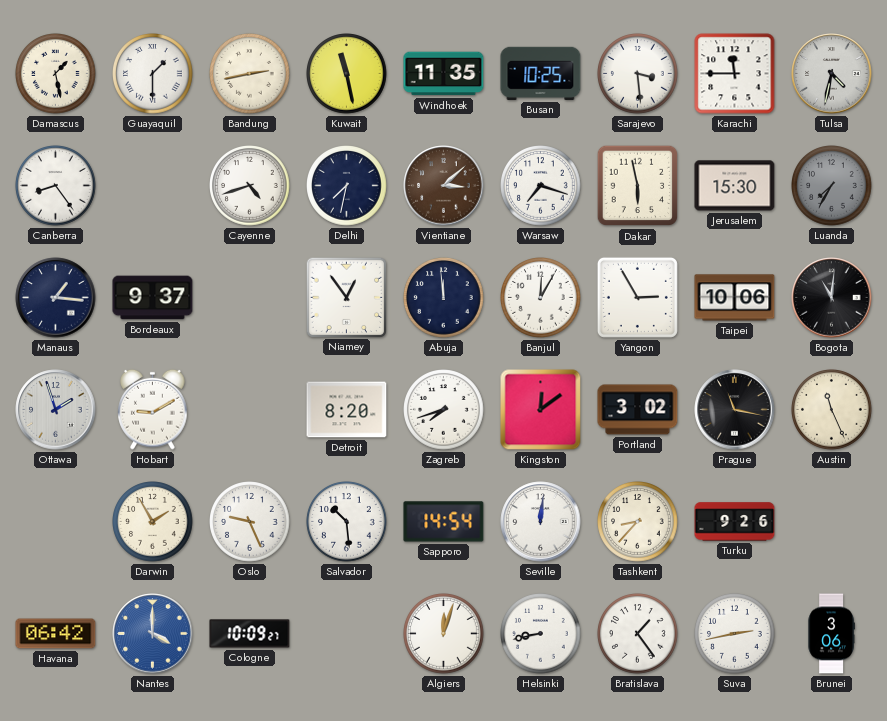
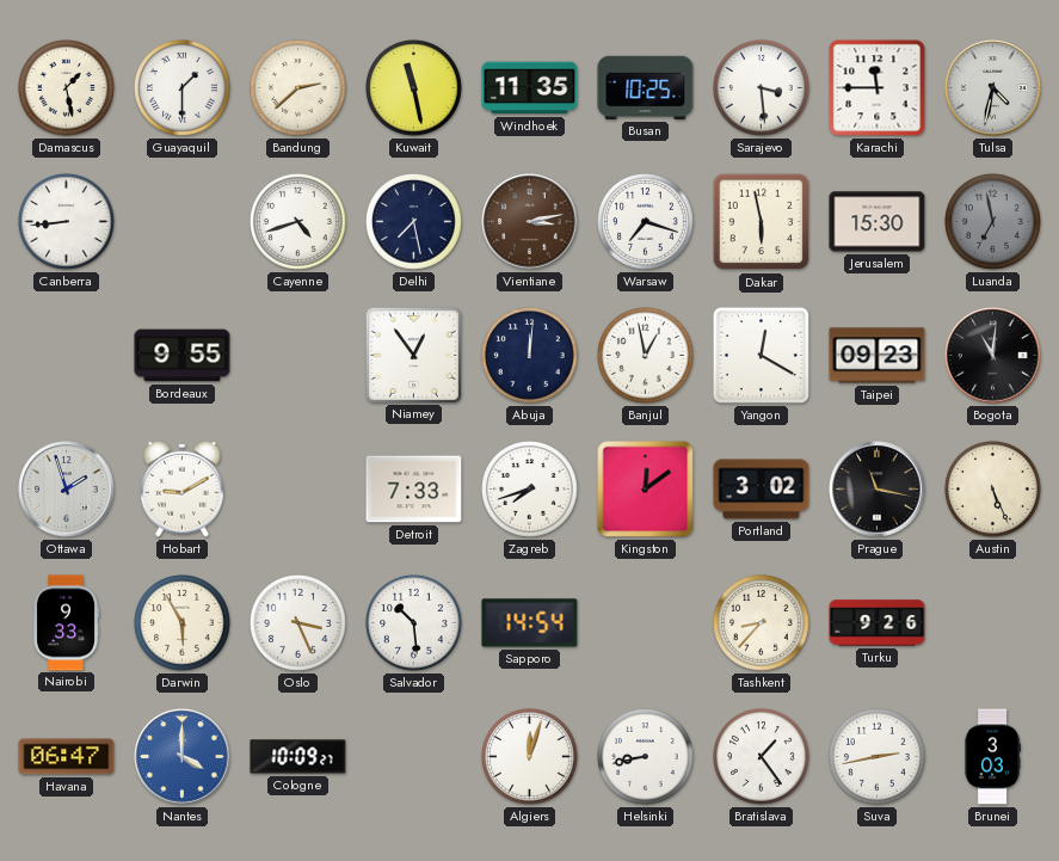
Bandung: 2:43 -> 2:38 (298, 88)
Canberra: 8:24 -> 8:44 (67, 222)
Delhi: 7:32 -> 7:28 (414, 222)
Vientiane: 3:08 -> 3:13 (530, 222)
Luanda: 7:35 -> 6:58 (993, 222)
Manaus: 1:16 -> none (56, 298)
Bordeaux: 9:37 -> 9:55 (183, 356)
Abuja: 11:59 -> 12:01 (530, 356)
Banjul: 12:05 -> 12:58 (646, 356)
Yangon: 2:55 -> 12:20 (761, 355)
Taipei: 10:06 -> 09:23 (878, 356)
Detroit: 8:20 -> 7:33 (414, 490)
Austin: 11:26 -> 5:26 (993, 490)
Nairobi: none -> 9:33 (66, 623)
Darwin: 1:55 -> 5:55 (183, 623)
Oslo: 9:26 -> 3:26 (298, 623)
Seville: 12:01 -> none (541, 522)
Havana: 06:42 -> 06:47 (67, 757)
Brunei: 3:06 -> 3:03 (992, 757)
